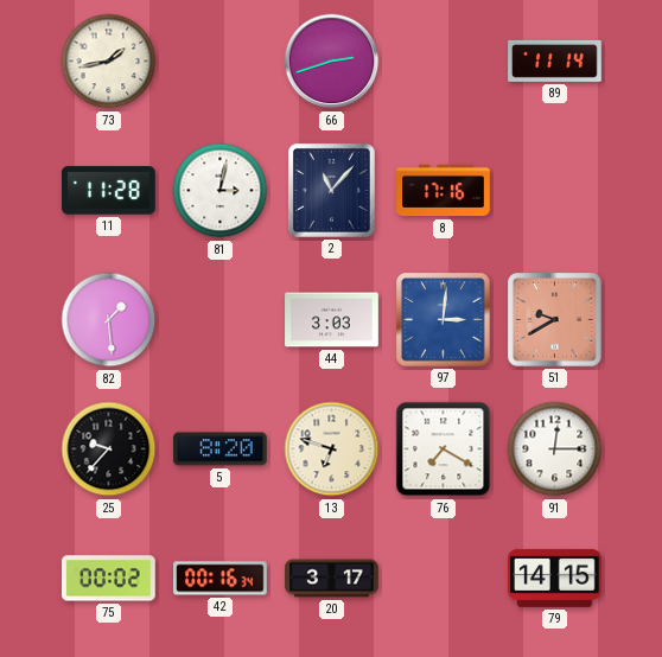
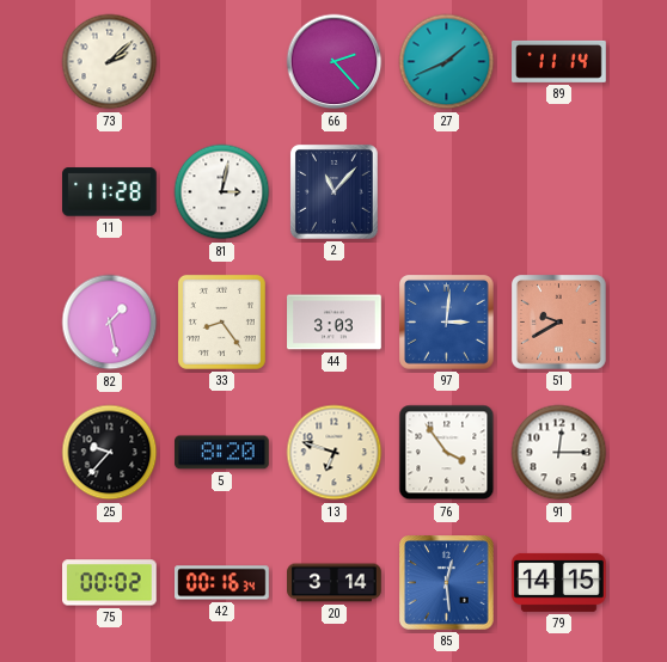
73: 1:43 -> 2:08 (110, 62)
66: 2:42 -> 2:23 (335, 62)
27: none -> 1:41 (447, 62)
8: 17:16 -> none (444, 191)
82: 1:29 -> 1:28 (110, 323)
33: none -> 8:24 (221, 321)
76: 7:20 -> 3:54 (447, 453)
20: 3:17 -> 3:14 (335, 583)
85: none -> 12:29 (447, 583)
